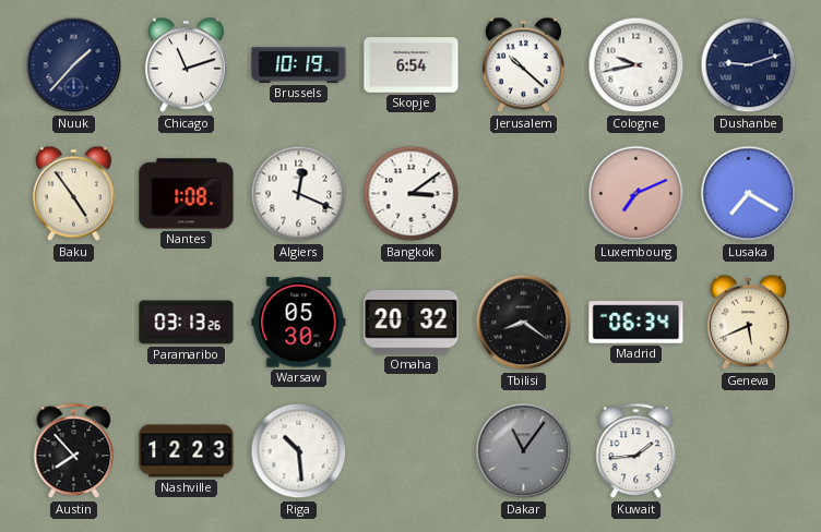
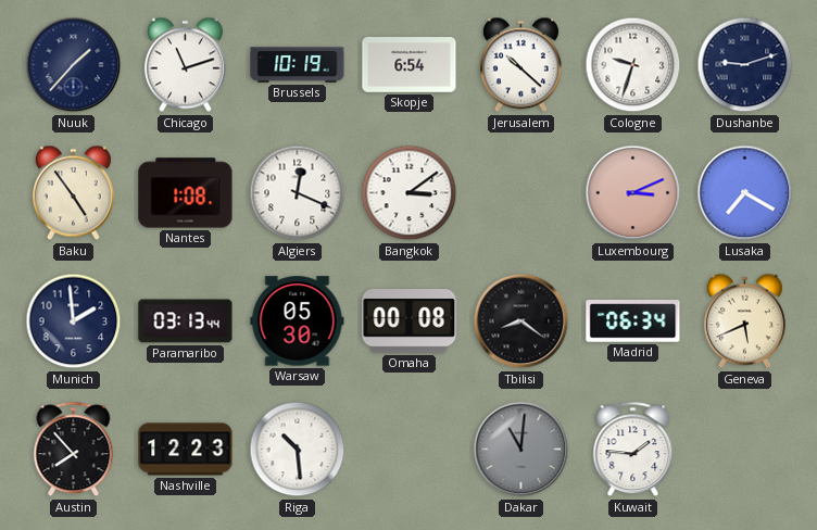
Cologne: 9:43 -> 9:33 (633, 65)
Luxembourg: 7:11 -> 3:11 (633, 193)
Munich: none -> 1:59 (74, 321)
Paramaribo: 03:13:26 -> 03:13:44 (186, 321)
Omaha: 20:32 -> 00:08 (410, 321)
Dakar: 11:06 -> 11:01 (521, 450)
Kuwait: 1:44 -> 1:46 (633, 450)
